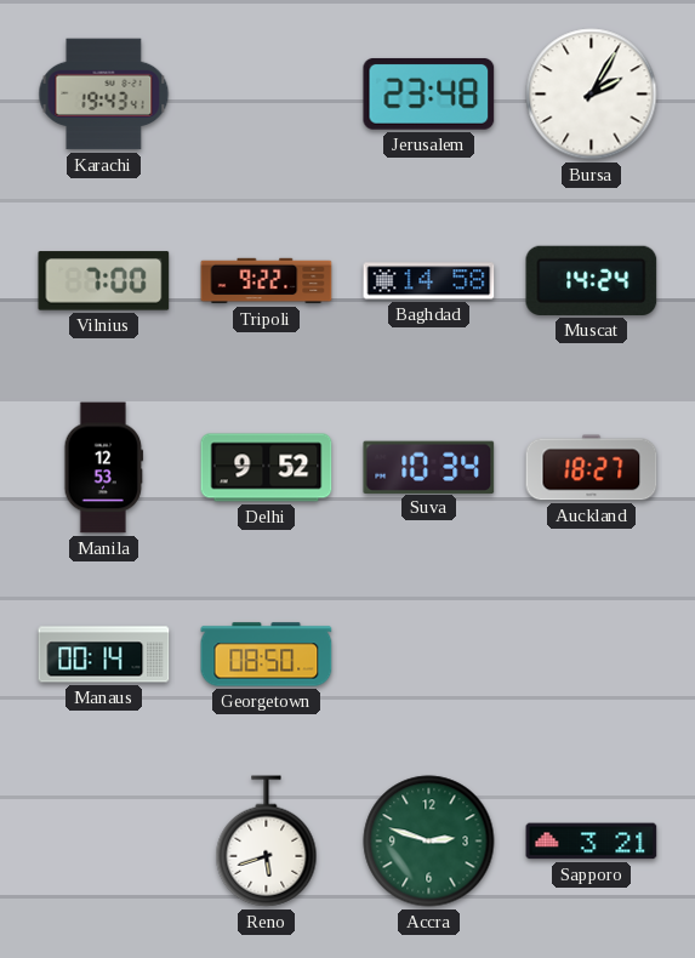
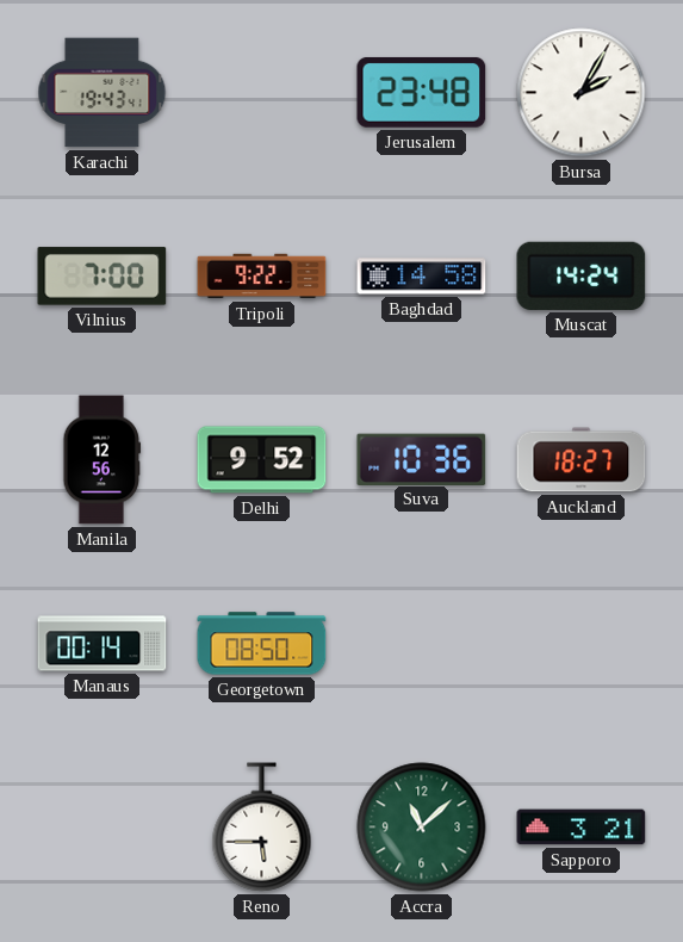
Manila: 12:53 -> 12:56 (103, 460)
Suva: 10:34 -> 10:36 (422, 459)
Reno: 5:42 -> 5:45 (262, 828)
Accra: 2:48 -> 11:08 (422, 828)
